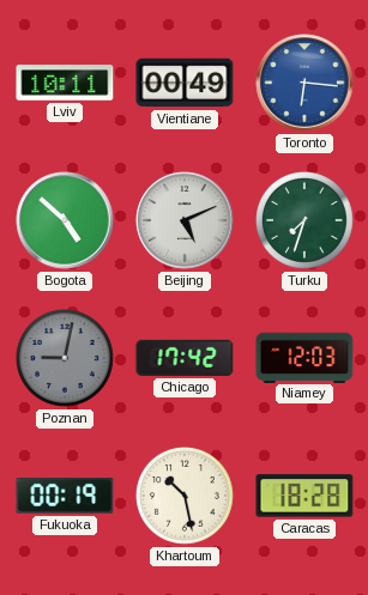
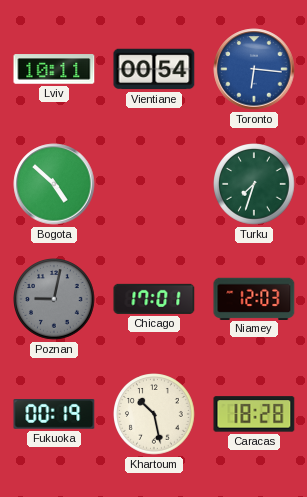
Vientiane: 00:49 -> 00:54 (154, 69)
Beijing: 5:11 -> none (185, 220)
Chicago: 17:42 -> 17:01 (154, 299)
